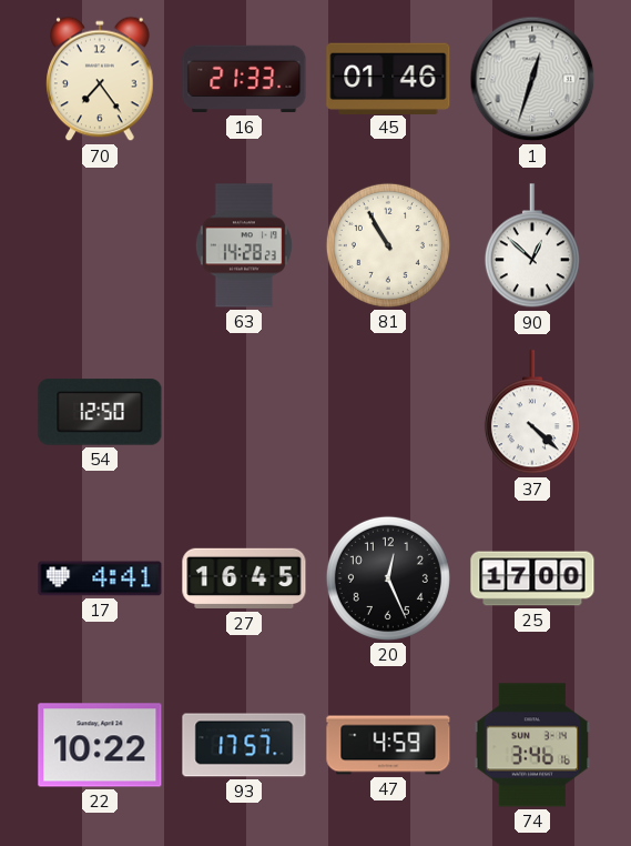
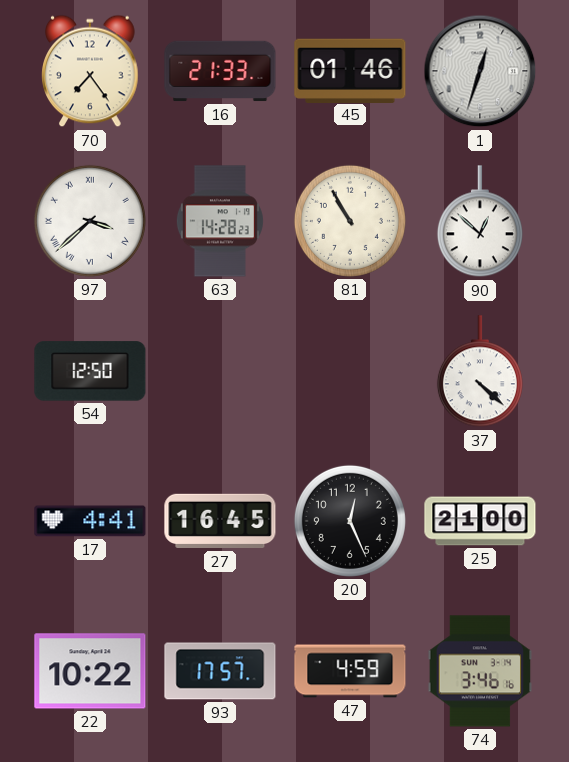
97: none -> 3:38 (90, 221)
25: 17:00 -> 21:00 (480, 521)
